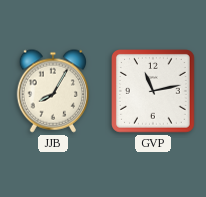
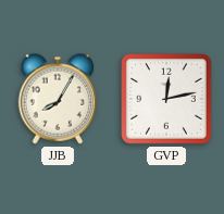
GVP: 11:13 -> 12:13 (167, 100)
